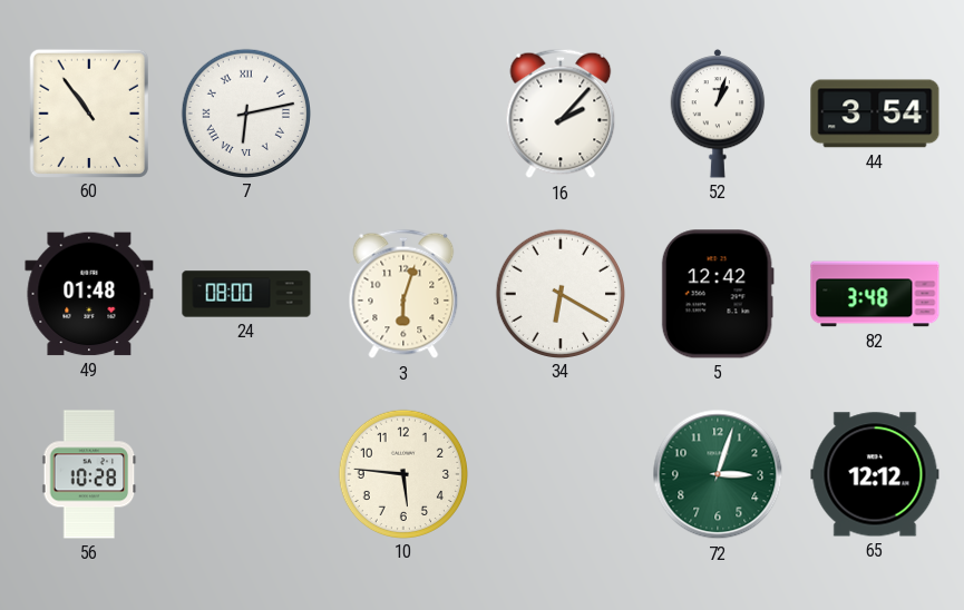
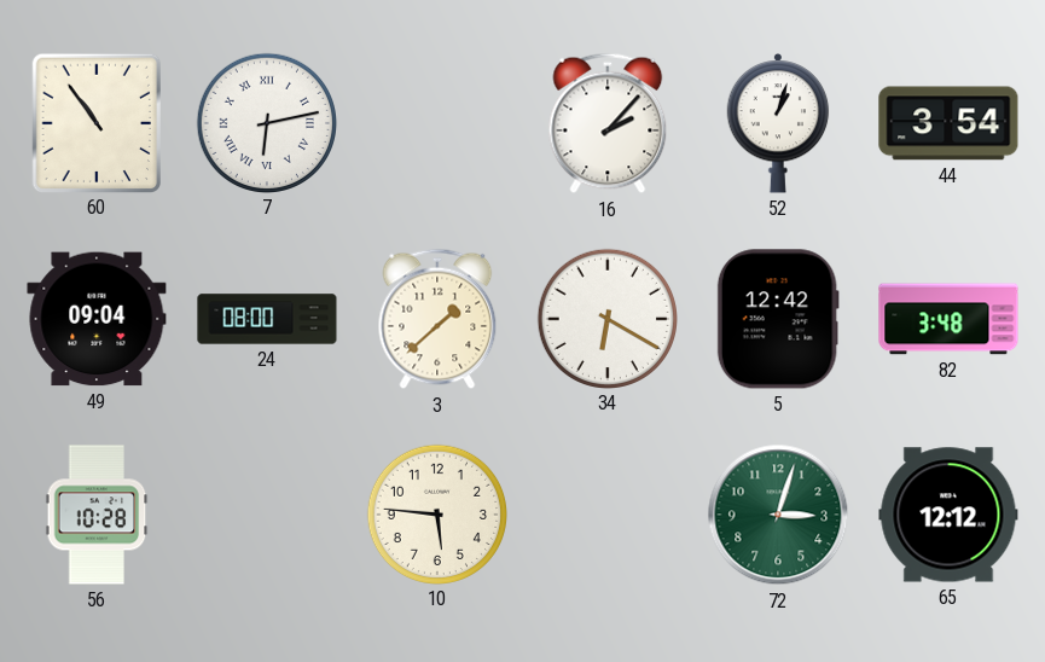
49: 01:48 -> 09:04 (97, 319)
3: 6:03 -> 1:38 (437, 319)
